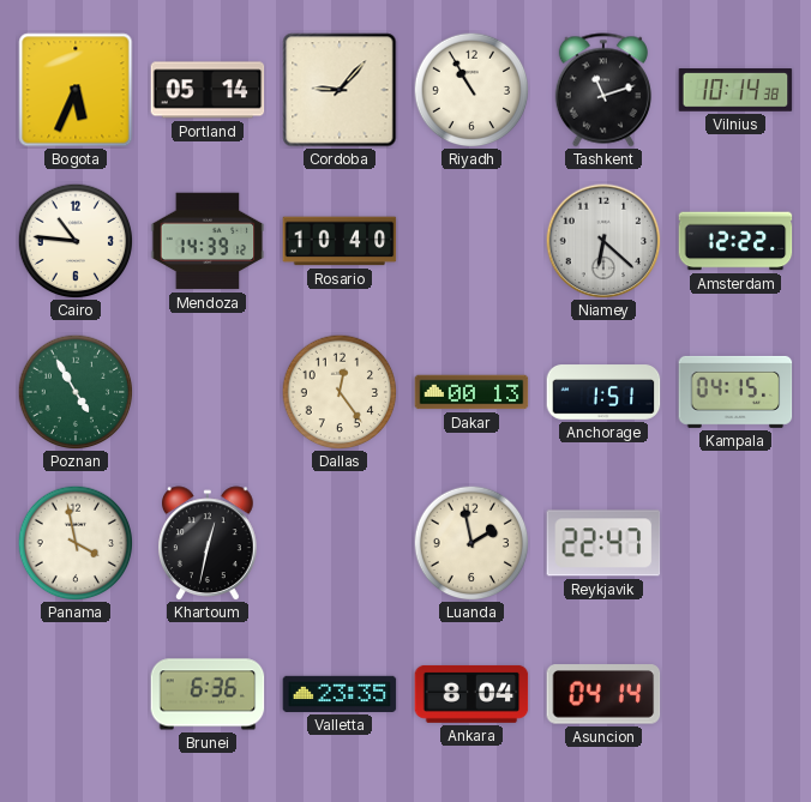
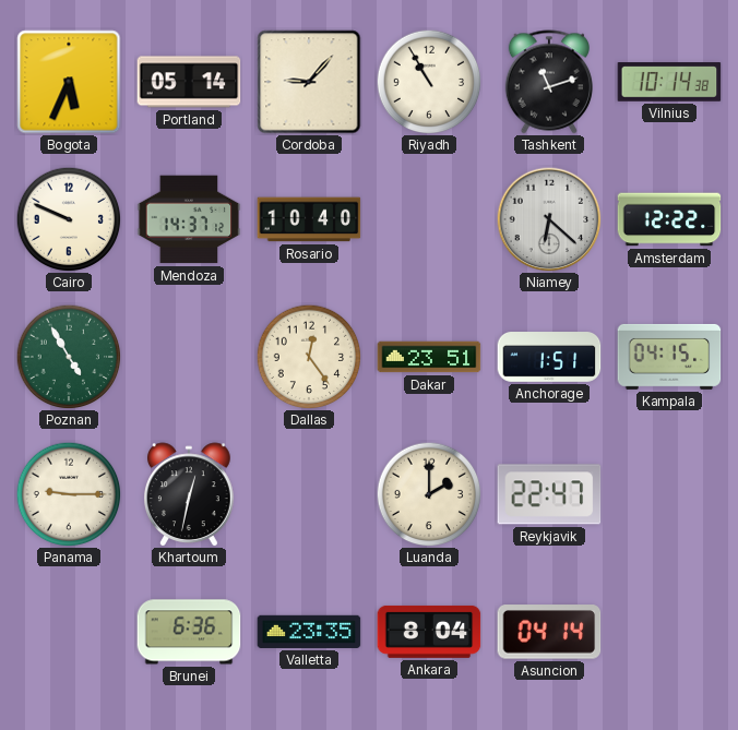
Cairo: 10:46 -> 9:49 (69, 219)
Mendoza: 14:39 -> 14:37 (189, 219)
Dakar: 00:13 -> 23:51 (429, 357)
Panama: 3:58 -> 9:15 (69, 494)
Luanda: 1:58 -> 2:00 (429, 494)
